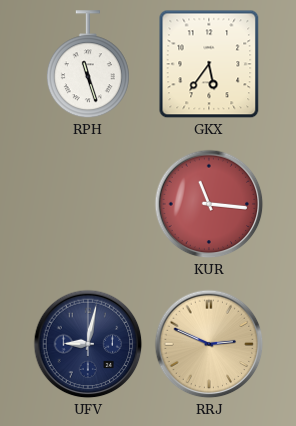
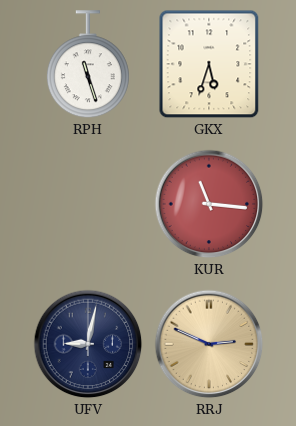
GKX: 5:36 -> 5:33 (209, 64)
